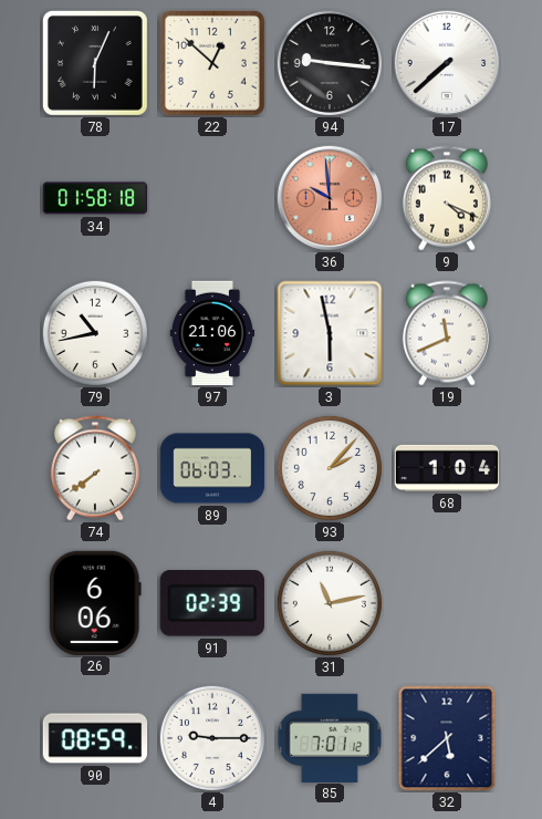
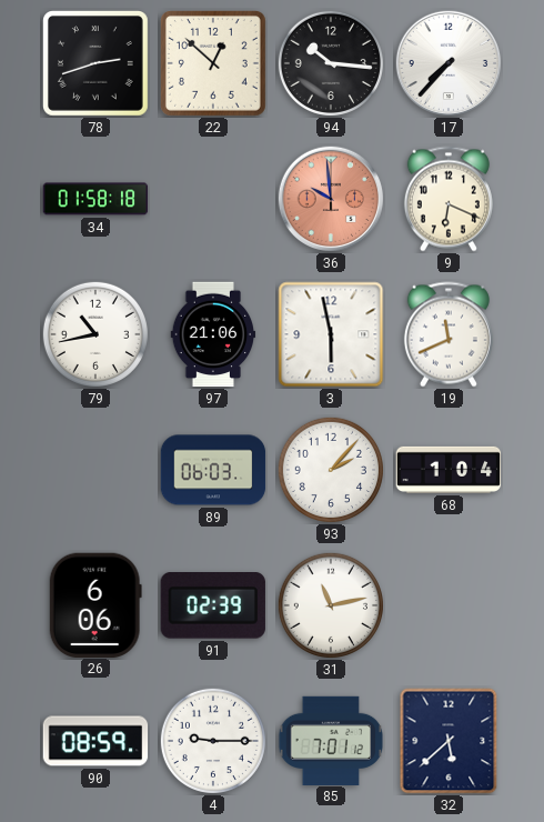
78: 6:04 -> 2:42 (97, 64)
94: 9:16 -> 10:16 (331, 63)
17: 7:38 -> 7:37 (449, 63)
9: 4:19 -> 6:19 (449, 199)
74: 7:39 -> none (95, 468)
